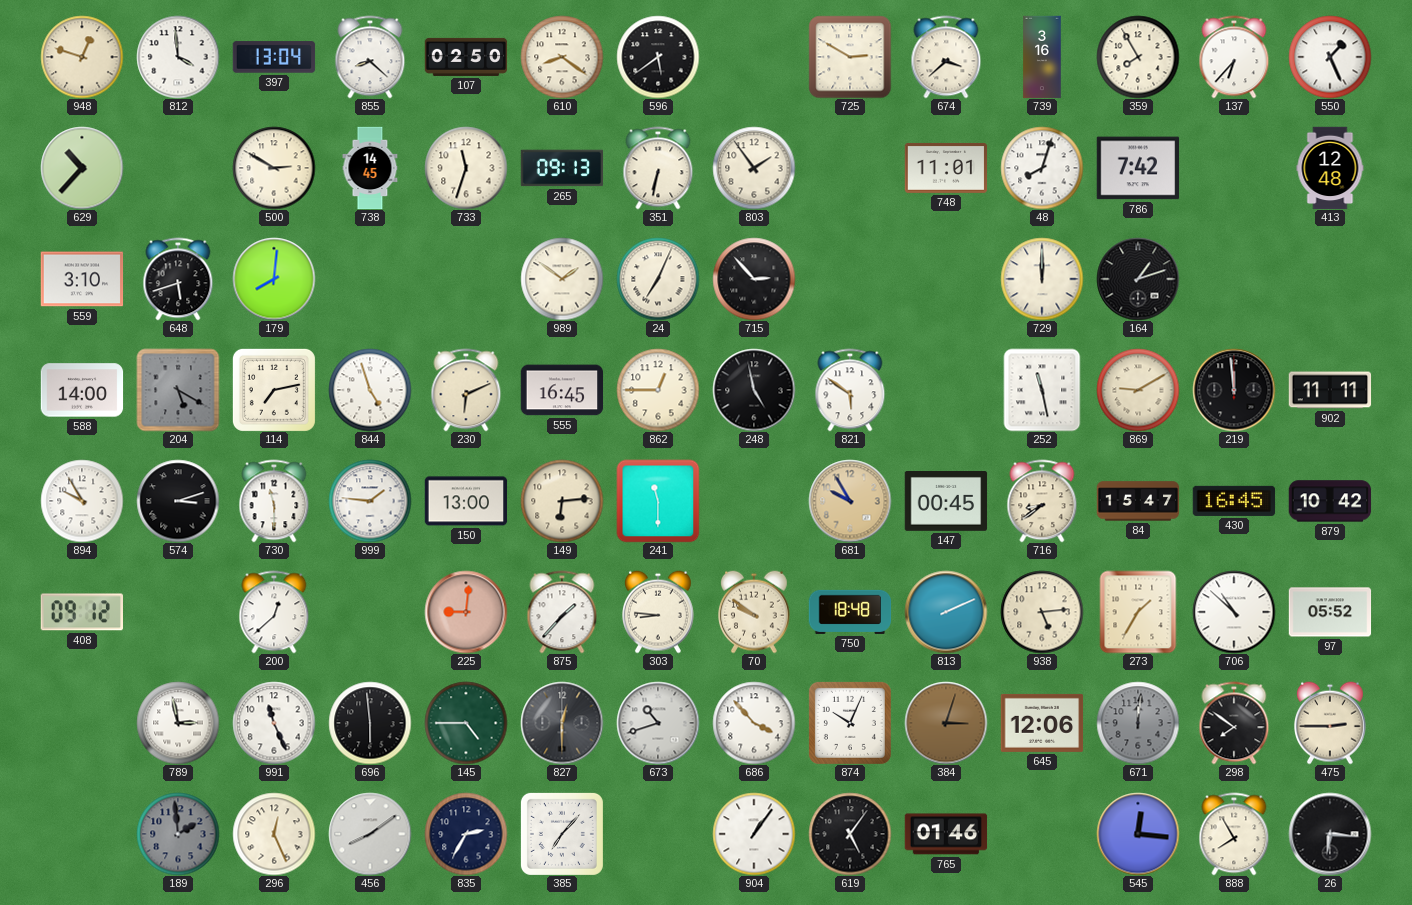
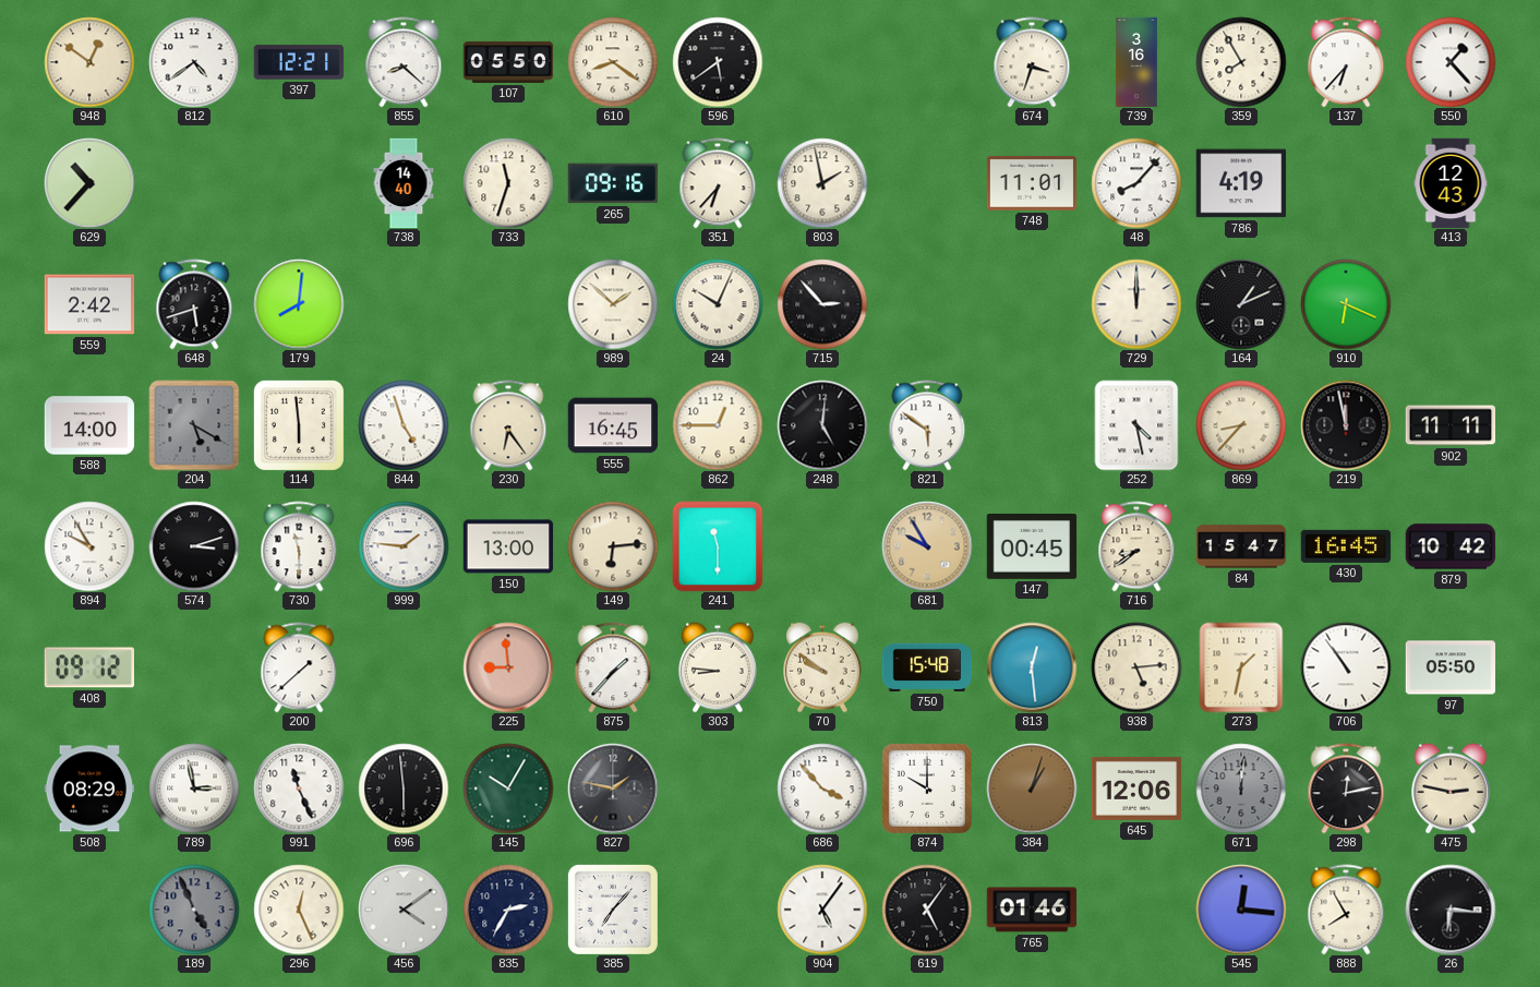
948: 12:48 -> 12:51 (89, 62)
812: 3:59 -> 4:39 (194, 62)
397: 13:04 -> 12:21 (299, 62)
107: 02:50 -> 05:50 (508, 62)
725: 2:50 -> none (850, 57)
674: 3:38 -> 3:33 (1032, 62)
550: 1:26 -> 1:23 (1451, 62)
500: 2:50 -> none (274, 168)
738: 14:45 -> 14:40 (404, 183)
265: 09:13 -> 09:16 (613, 183)
351: 6:32 -> 6:37 (718, 183)
803: 1:54 -> 1:58 (822, 183)
48: 8:03 -> 8:07 (1136, 183)
786: 7:42 -> 4:19 (1241, 183)
413: 12:48 -> 12:43 (1451, 183)
559: 3:10 -> 2:42 (89, 304)
989: 1:51 -> 1:52 (613, 304)
24: 7:04 -> 10:04 (718, 304)
164: 1:12 -> 1:11 (1241, 304)
910: none -> 6:19 (1346, 304)
114: 7:13 -> 5:59 (299, 425)
230: 6:11 -> 6:24 (508, 425)
248: 4:58 -> 5:01 (822, 425)
252: 11:28 -> 4:28 (1136, 425)
869: 9:10 -> 8:37 (1241, 425)
219: 11:59 -> 11:58 (1346, 425)
200: 12:38 -> 1:38 (299, 667)
225: 9:01 -> 8:59 (508, 667)
750: 18:48 -> 15:48 (927, 667)
813: 2:11 -> 12:29 (1032, 667)
273: 1:35 -> 1:32 (1241, 667)
706: 10:52 -> 10:54 (1346, 667)
97: 05:52 -> 05:50 (1451, 667)
508: none -> 08:29 (89, 789)
145: 4:45 -> 10:05 (508, 789)
827: 12:30 -> 1:47 (613, 789)
673: 10:42 -> none (658, 723)
874: 10:04 -> 10:00 (927, 789)
384: 3:03 -> 1:03 (1032, 789)
298: 7:51 -> 12:13 (1346, 789)
475: 2:45 -> 2:47 (1452, 789)
189: 1:59 -> 4:56 (194, 910)
456: 8:09 -> 4:09 (404, 910)
904: 1:06 -> 5:06 (822, 910)
